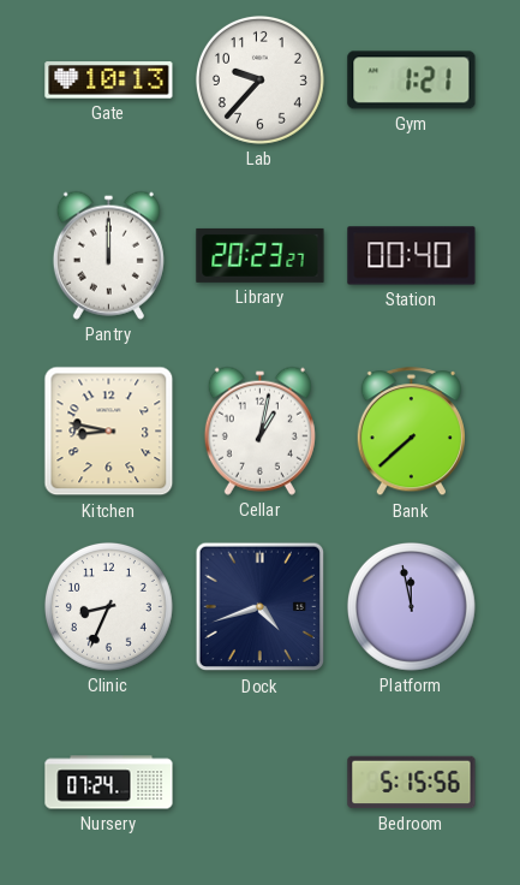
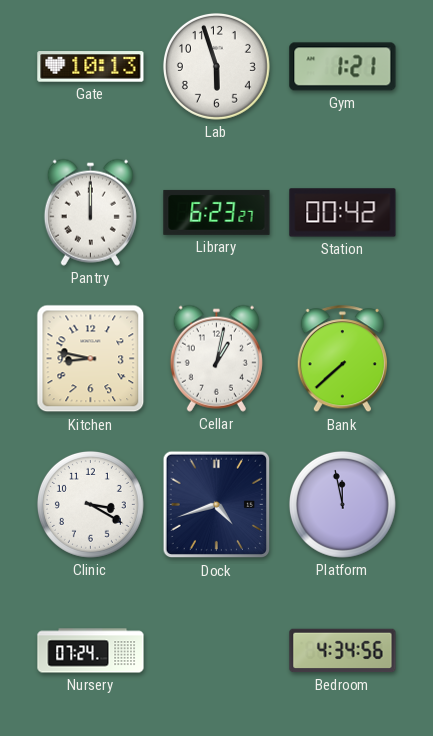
Lab: 9:37 -> 5:57 (216, 66)
Library: 20:23 -> 6:23 (217, 212)
Station: 00:40 -> 00:42 (343, 213)
Clinic: 8:34 -> 3:20 (90, 504)
Bedroom: 5:15 -> 4:34 (343, 651)
